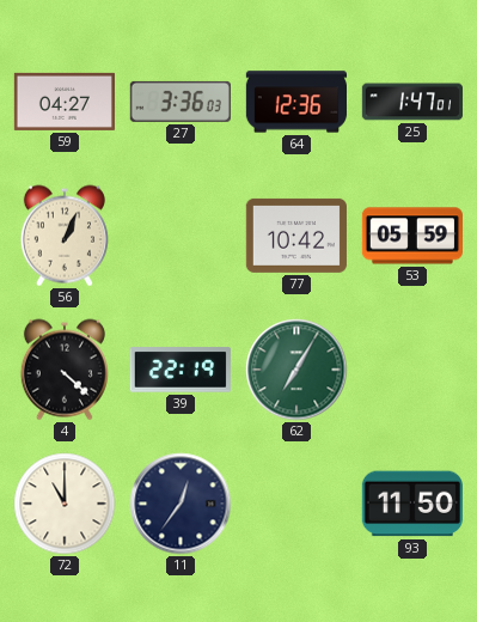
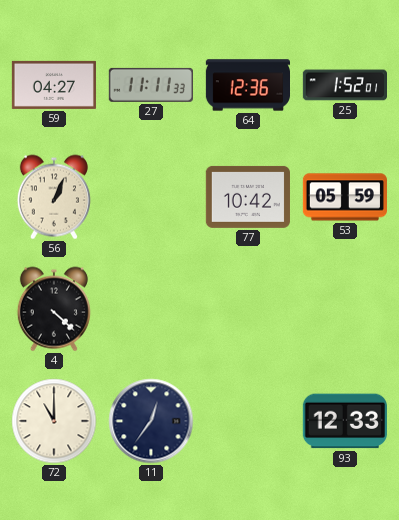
27: 3:36 -> 11:11 (151, 85)
25: 1:47 -> 1:52 (344, 85)
39: 22:19 -> none (181, 370)
62: 7:05 -> none (296, 370)
93: 11:50 -> 12:33 (345, 421)
